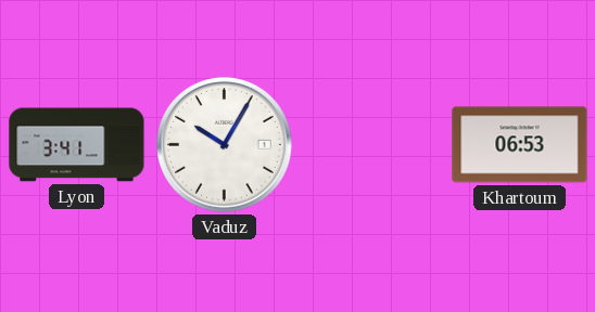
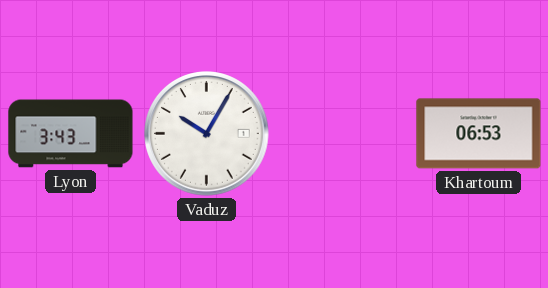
Lyon: 3:41 -> 3:43 (71, 134)
